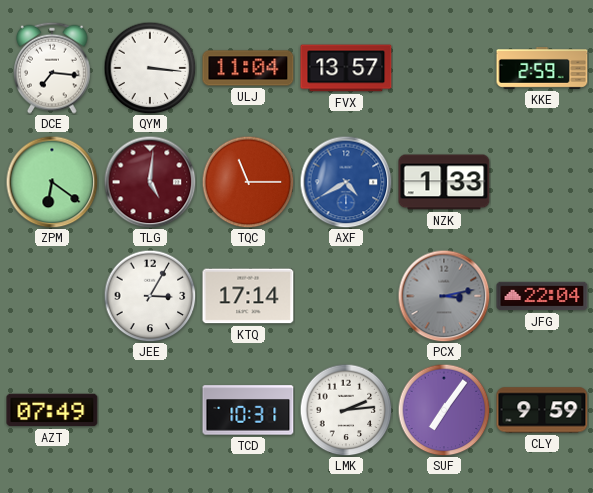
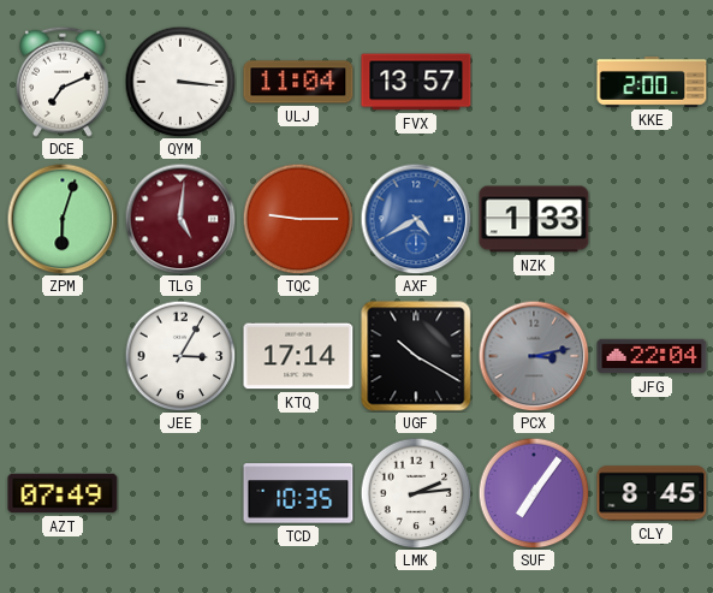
DCE: 7:16 -> 7:11 (64, 82)
KKE: 2:59 -> 2:00 (652, 83)
ZPM: 6:21 -> 6:03 (63, 219)
TQC: 11:15 -> 9:15 (298, 219)
UGF: none -> 10:20 (416, 356)
TCD: 10:31 -> 10:35 (298, 493)
CLY: 9:59 -> 8:45 (652, 493)
